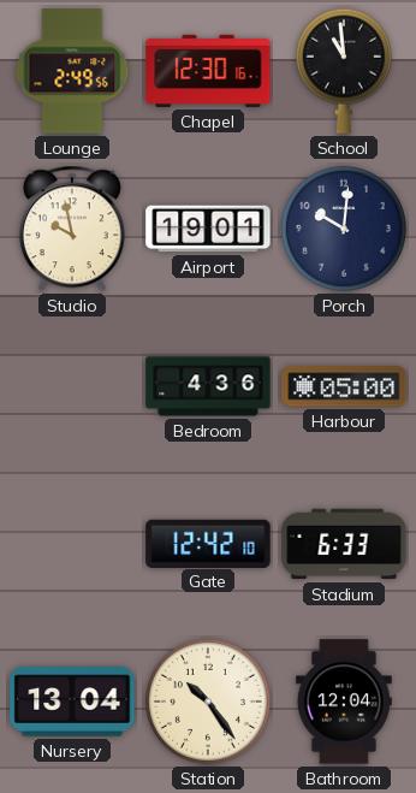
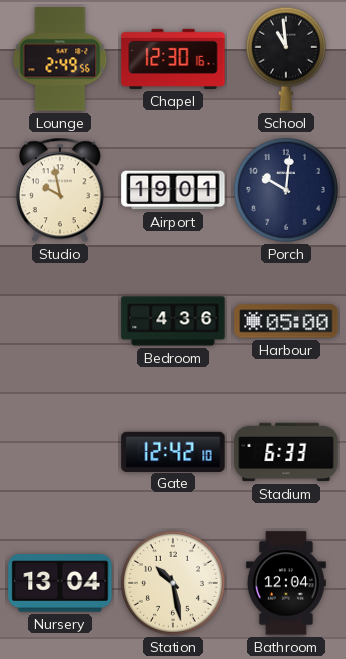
Station: 10:24 -> 10:28 (173, 583)
